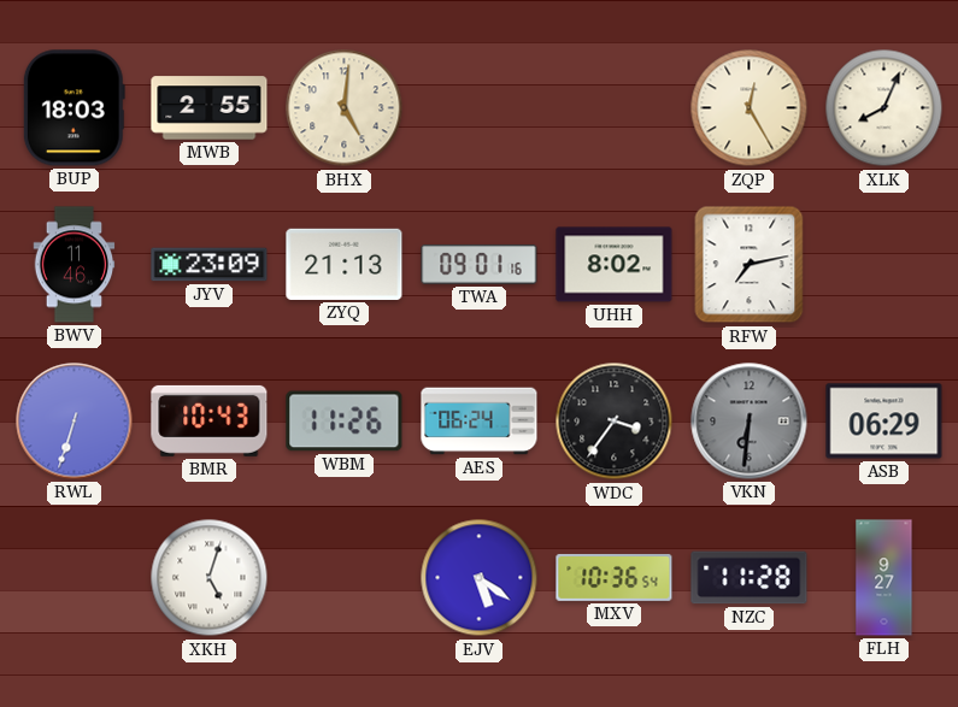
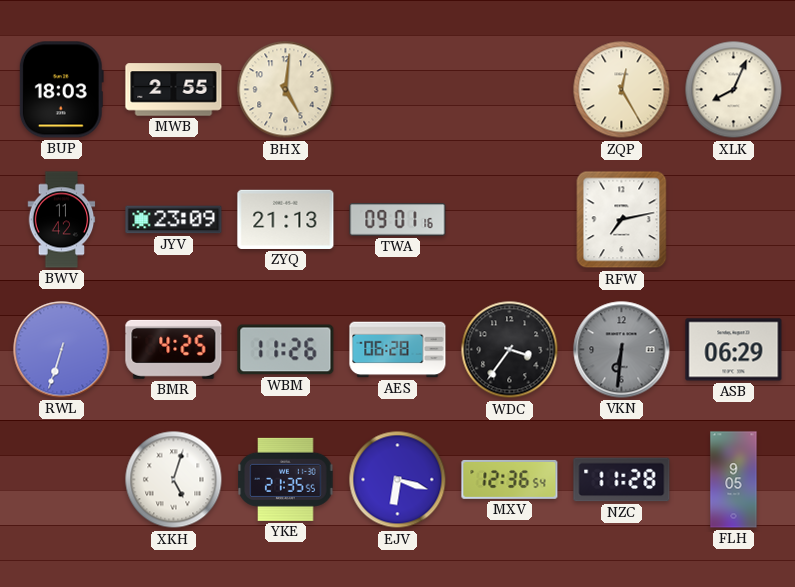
BWV: 11:46 -> 11:42 (62, 220)
UHH: 8:02 -> none (615, 265)
BMR: 10:43 -> 4:25 (174, 349)
AES: 06:24 -> 06:28 (398, 350)
YKE: none -> 21:35 (286, 479)
EJV: 5:21 -> 6:18 (398, 480)
MXV: 10:36 -> 12:36 (510, 479)
FLH: 9:27 -> 9:05 (734, 480)
